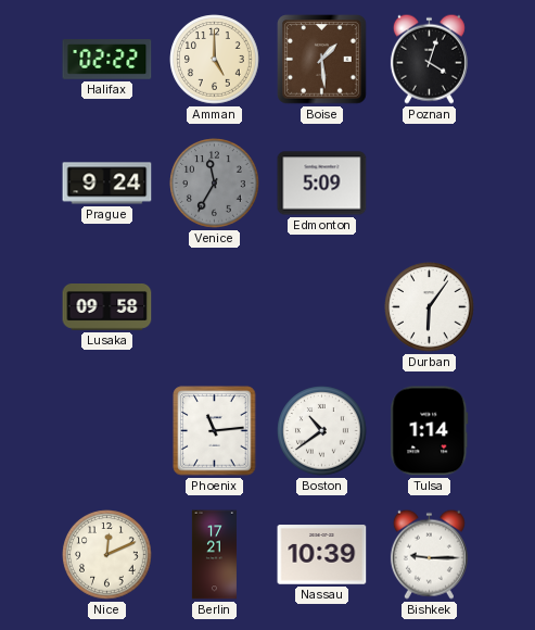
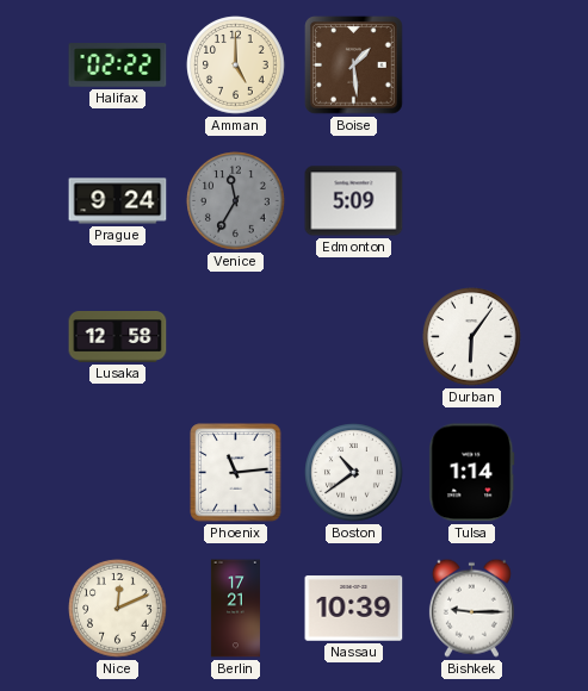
Poznan: 4:03 -> none (429, 59)
Lusaka: 09:58 -> 12:58 (118, 337)
